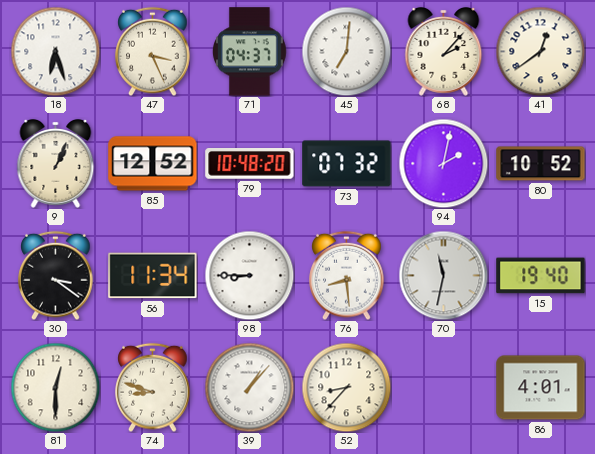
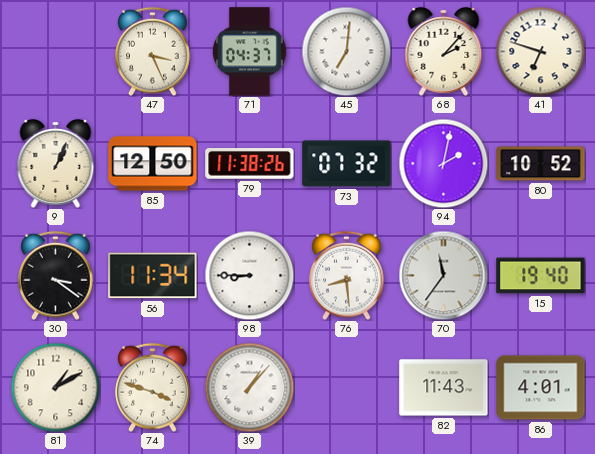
18: 6:27 -> none (55, 51)
41: 12:39 -> 6:48 (540, 51)
85: 12:52 -> 12:50 (153, 164)
79: 10:48 -> 11:38 (250, 164)
70: 11:32 -> 11:36 (443, 275)
81: 12:30 -> 1:10 (55, 387)
74: 8:48 -> 3:48 (153, 387)
52: 8:37 -> none (346, 387)
82: none -> 11:43 (444, 388)
